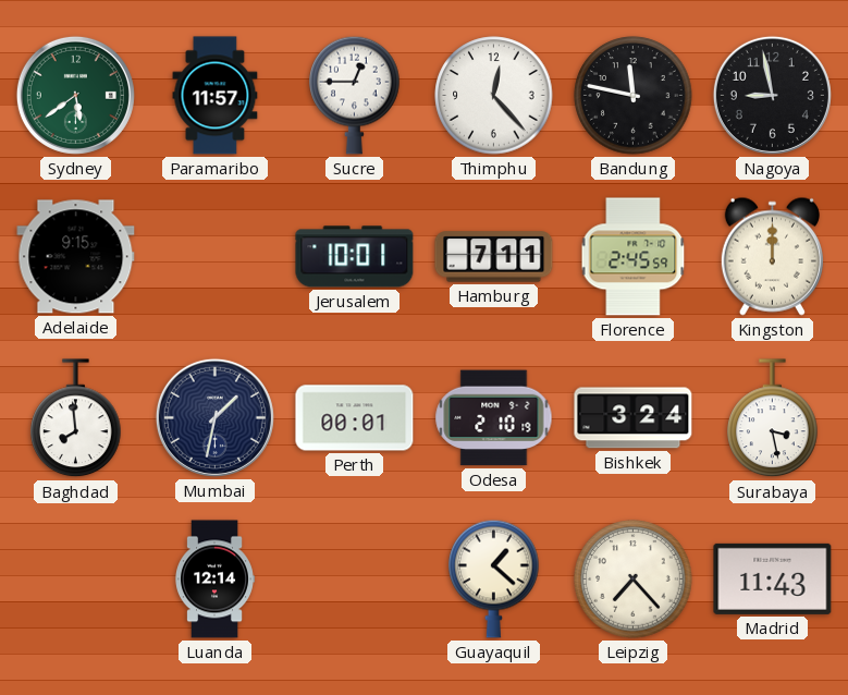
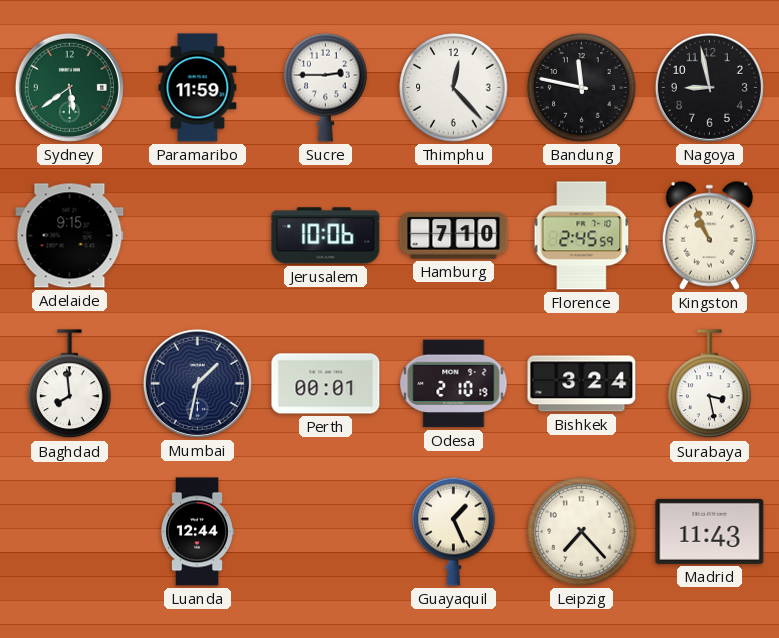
Paramaribo: 11:57 -> 11:59 (198, 88)
Sucre: 12:45 -> 2:45 (326, 87)
Jerusalem: 10:01 -> 10:06 (326, 236)
Hamburg: 7:11 -> 7:10 (454, 236)
Kingston: 12:00 -> 10:56 (709, 235)
Luanda: 12:14 -> 12:44 (198, 532)
Guayaquil: 1:22 -> 1:26 (454, 531)
